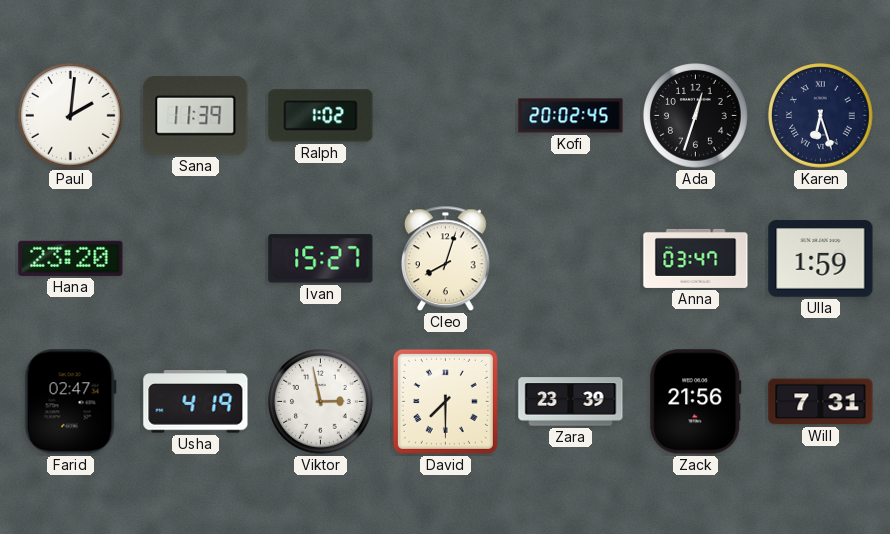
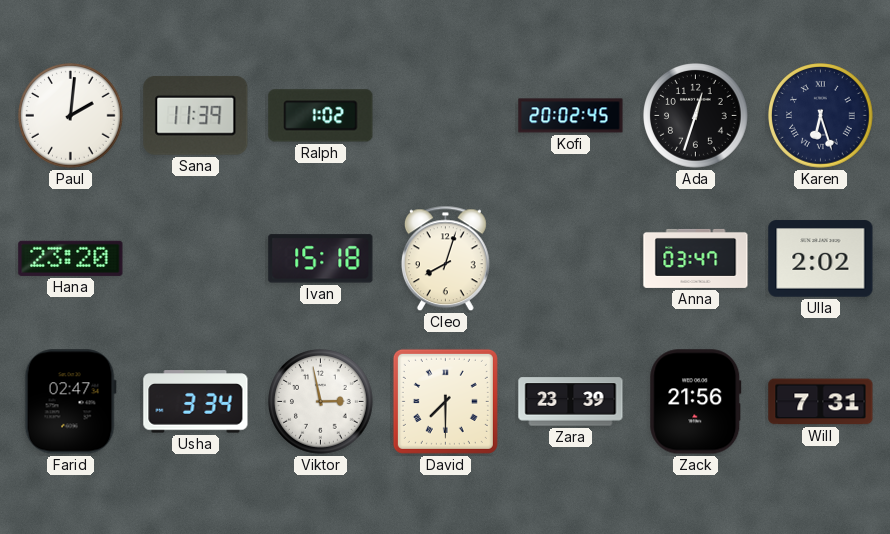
Ivan: 15:27 -> 15:18 (321, 259)
Ulla: 1:59 -> 2:02 (821, 259)
Usha: 4:19 -> 3:34 (196, 402)
